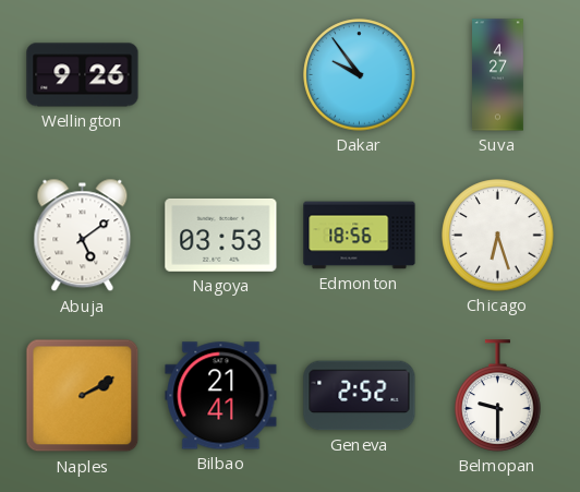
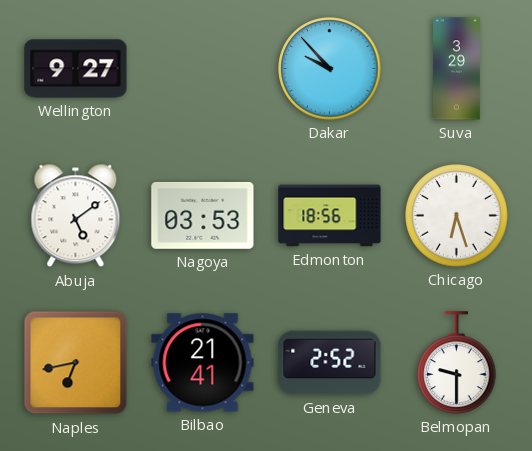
Wellington: 9:26 -> 9:27 (76, 69)
Dakar: 9:54 -> 9:53 (330, 69)
Suva: 4:27 -> 3:29 (457, 69)
Naples: 2:10 -> 6:43 (76, 363)
